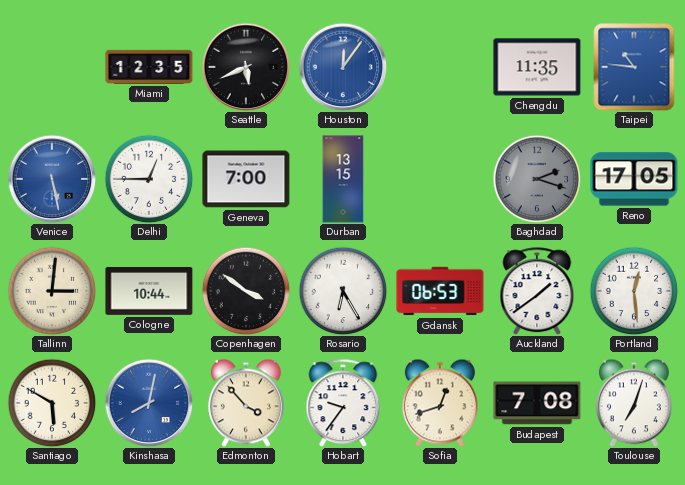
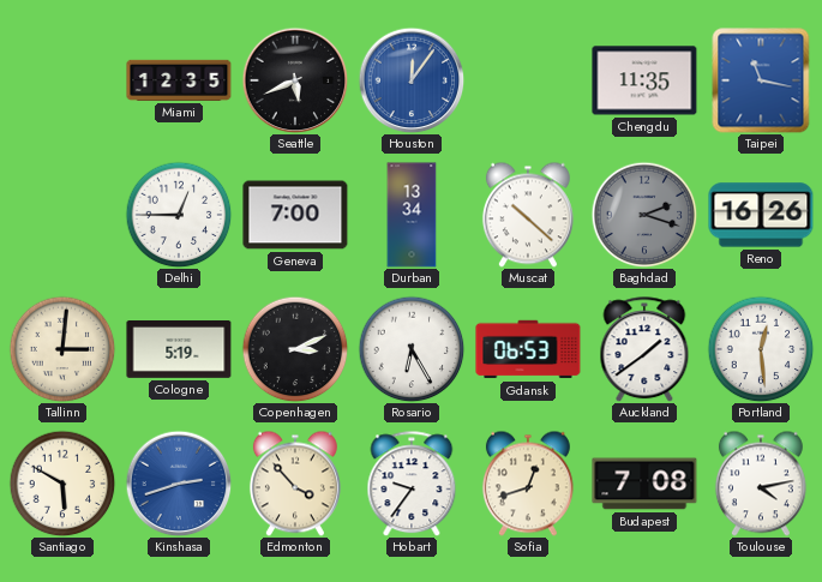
Taipei: 10:46 -> 11:17 (761, 80)
Venice: 5:28 -> none (52, 179)
Durban: 13:15 -> 13:34 (412, 215)
Muscat: none -> 10:22 (528, 215)
Reno: 17:05 -> 16:26 (761, 215)
Cologne: 10:44 -> 5:19 (179, 350)
Copenhagen: 3:51 -> 3:11 (295, 349)
Kinshasa: 8:02 -> 2:42 (179, 484)
Toulouse: 7:03 -> 4:13 (761, 484)
